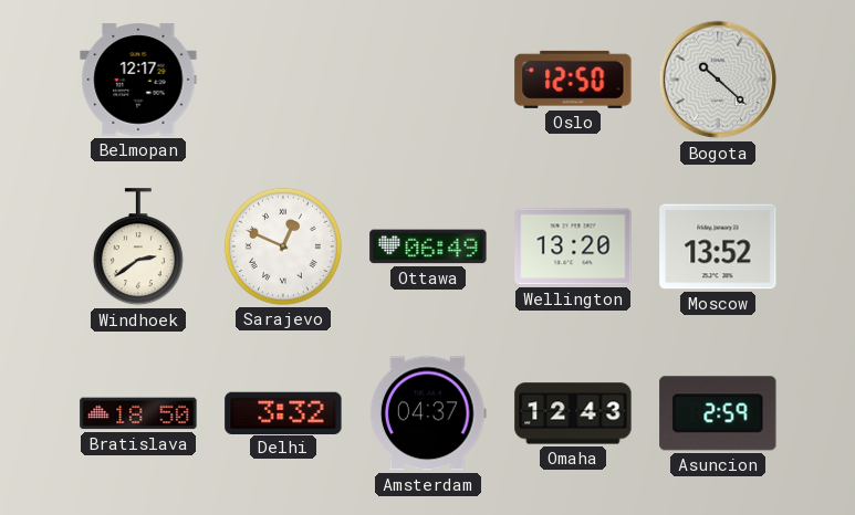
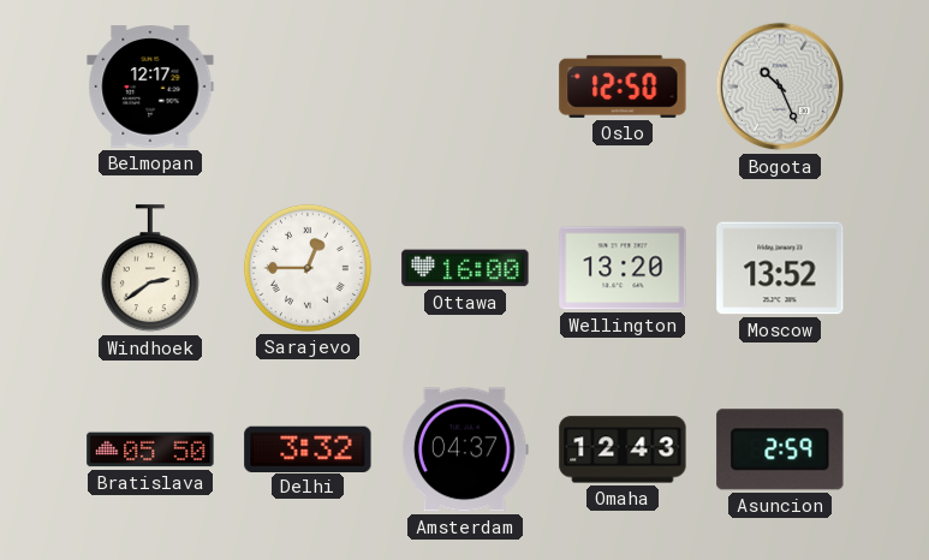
Bogota: 10:22 -> 10:26 (780, 87)
Sarajevo: 12:49 -> 12:45 (308, 268)
Ottawa: 06:49 -> 16:00 (465, 268)
Bratislava: 18:50 -> 05:50 (150, 449)
